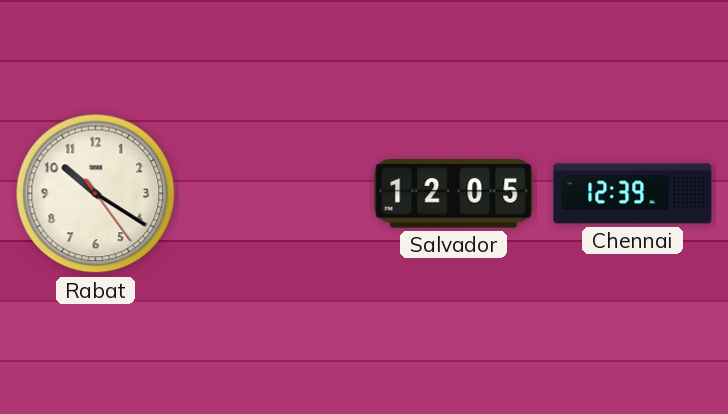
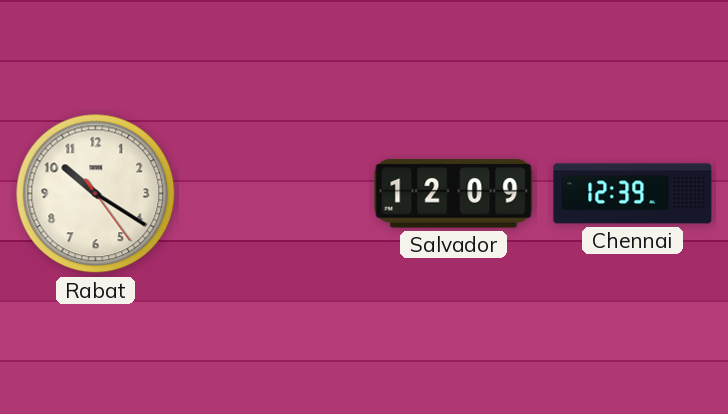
Salvador: 12:05 -> 12:09 (454, 194)
